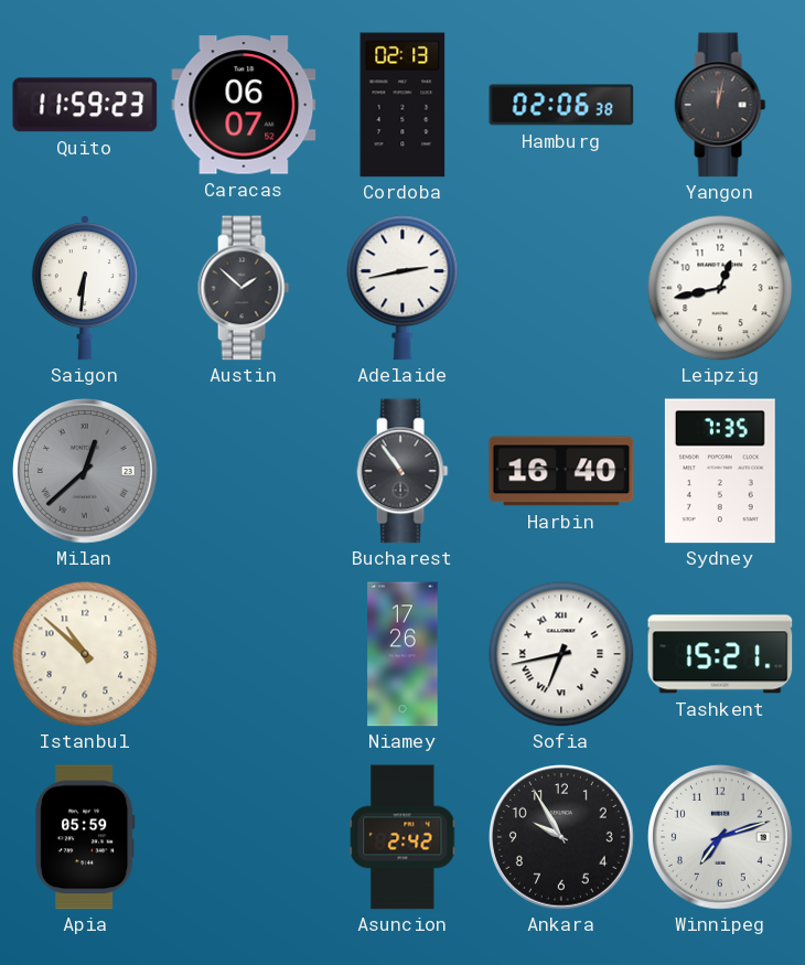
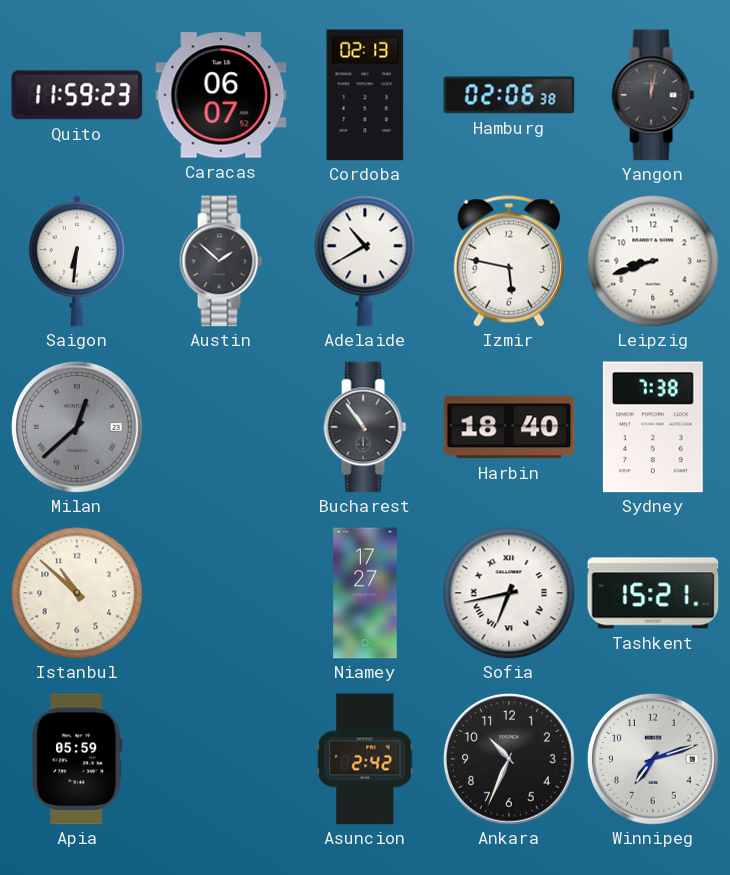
Adelaide: 2:43 -> 10:40 (365, 261)
Izmir: none -> 5:47 (509, 261)
Leipzig: 12:43 -> 8:42 (653, 261)
Harbin: 16:40 -> 18:40 (509, 427)
Sydney: 7:35 -> 7:38 (653, 427)
Niamey: 17:26 -> 17:27 (365, 593)
Ankara: 9:55 -> 10:34 (510, 760)
